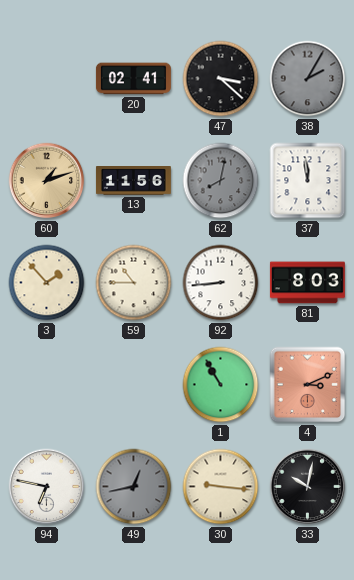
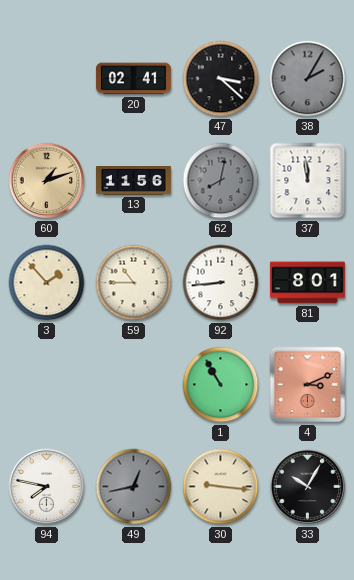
81: 8:03 -> 8:01 (307, 283)
94: 6:47 -> 7:47 (47, 487)
33: 10:02 -> 10:05 (308, 487)
